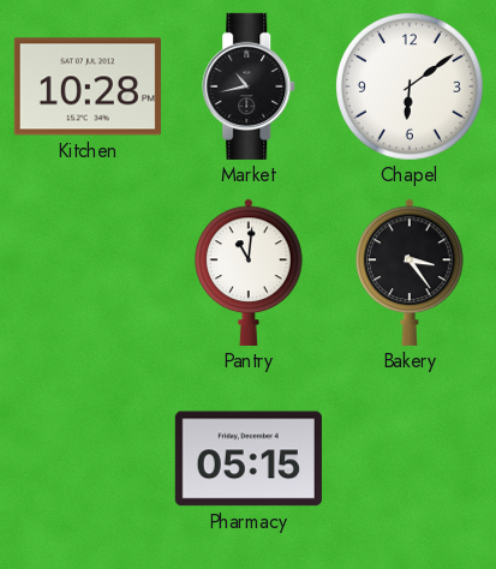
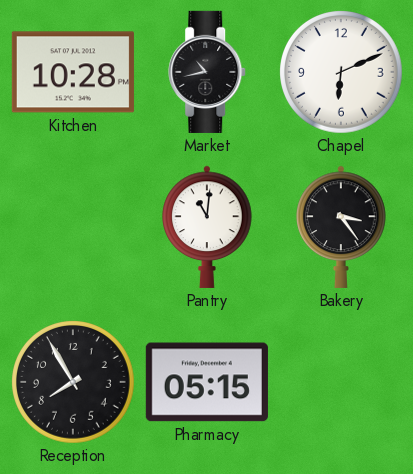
Chapel: 6:09 -> 6:11 (342, 73)
Reception: none -> 7:55 (74, 383)
